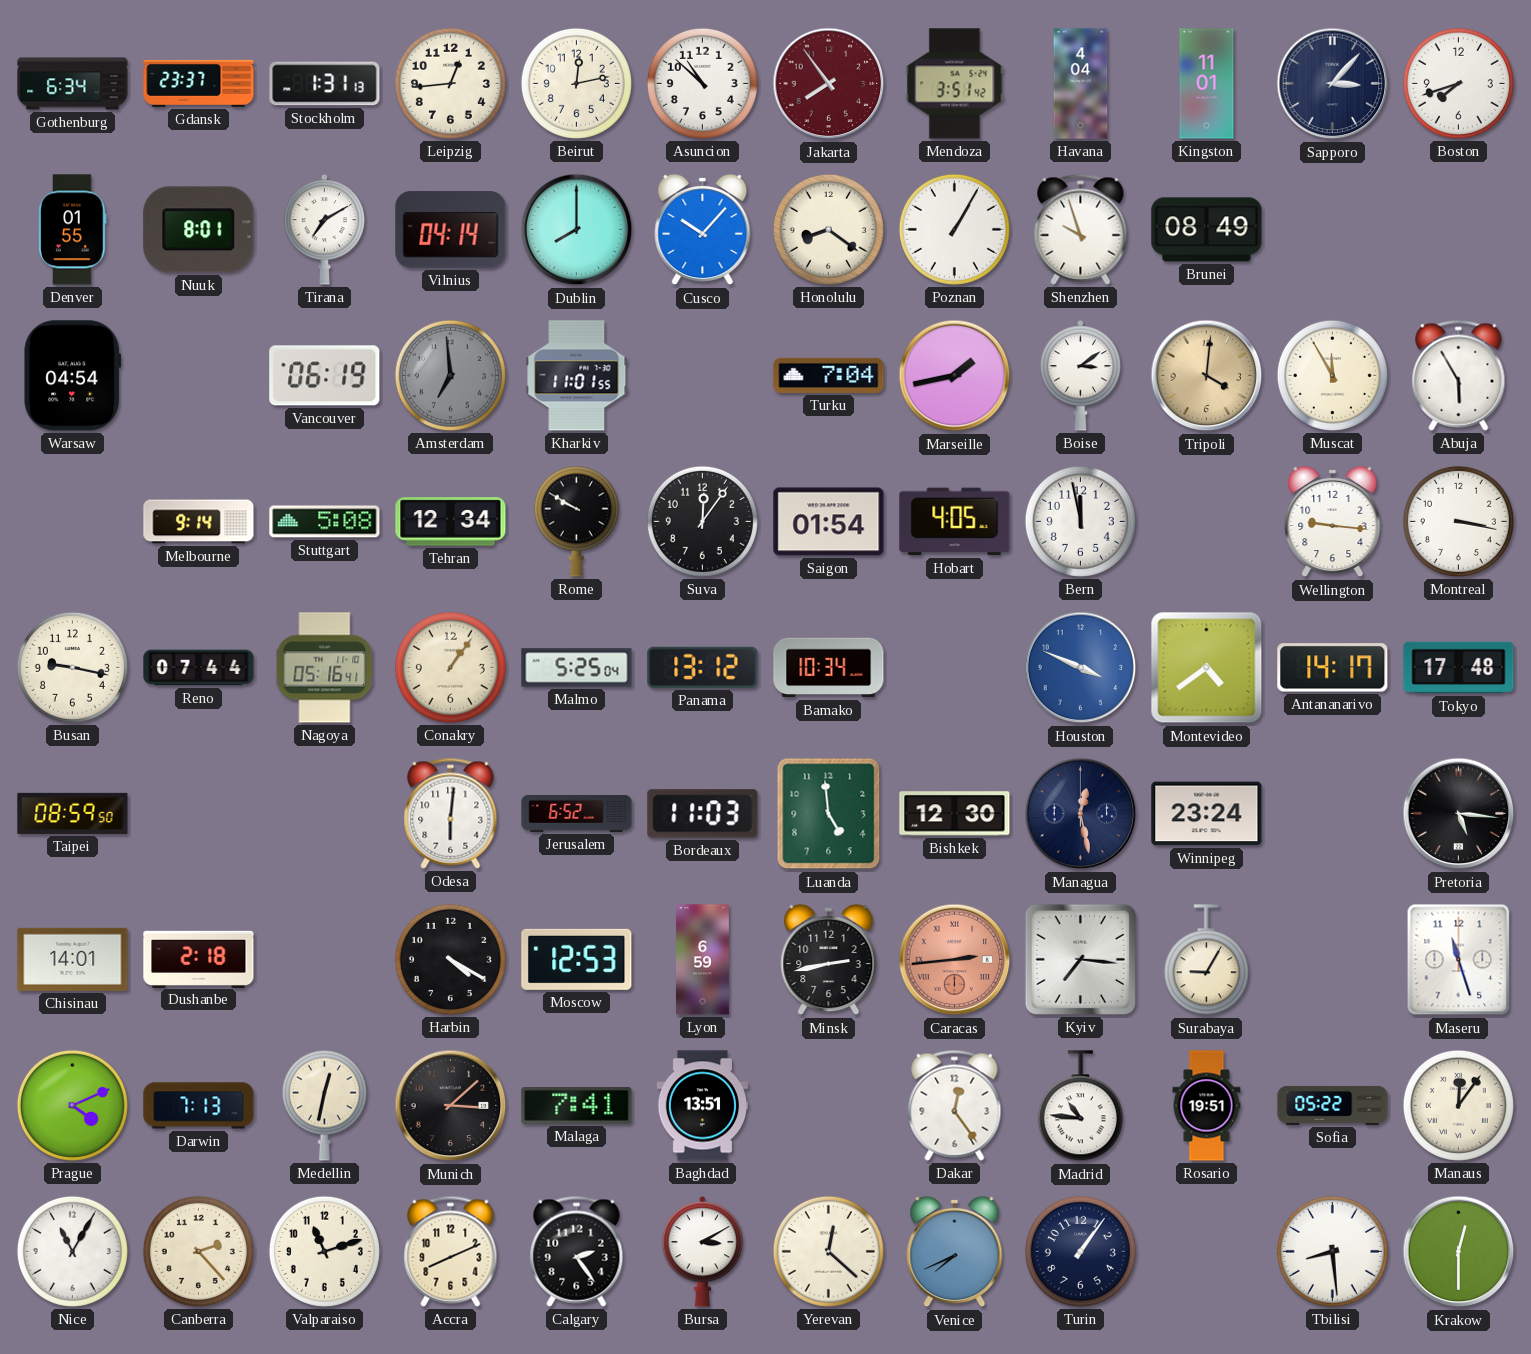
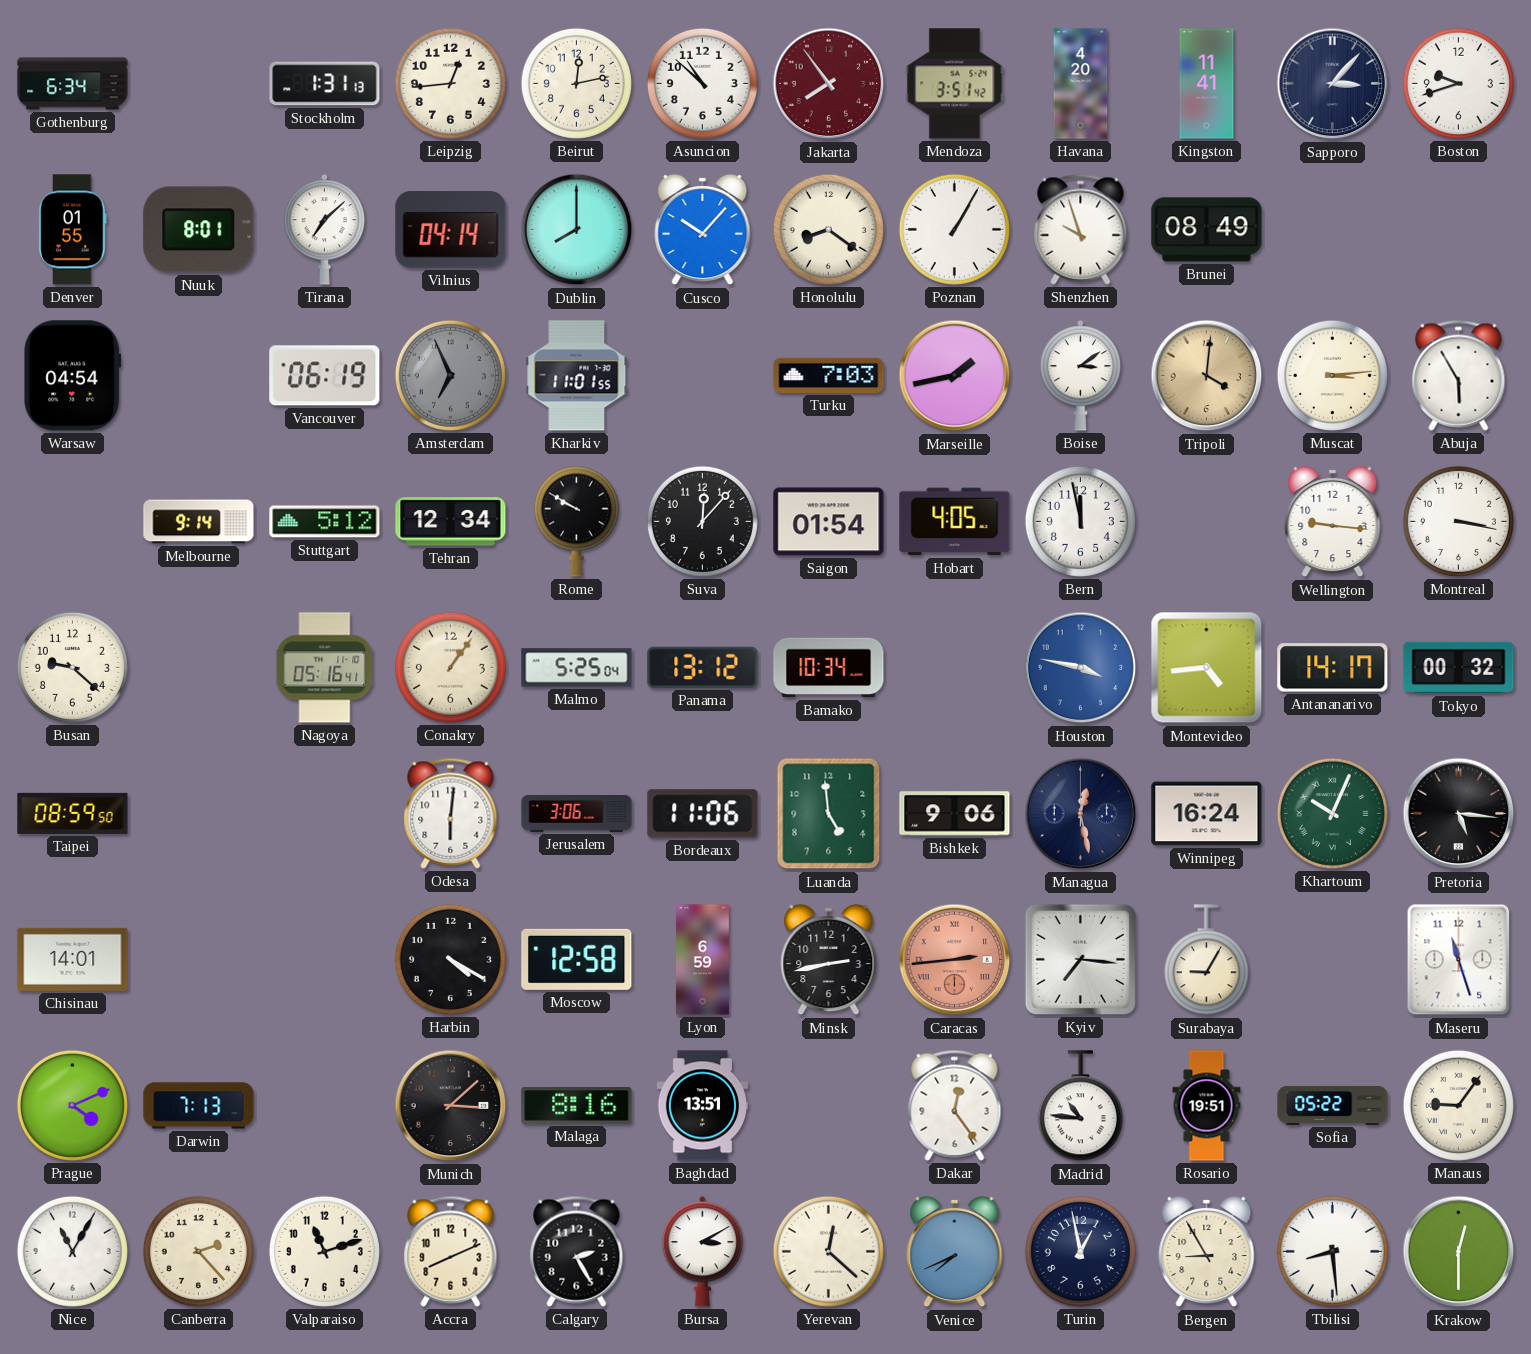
Gdansk: 23:37 -> none (199, 83)
Havana: 4:04 -> 4:20 (1081, 84)
Kingston: 11:01 -> 11:41 (1207, 84)
Boston: 7:42 -> 9:42 (1458, 83)
Tirana: 7:10 -> 7:08 (325, 230)
Amsterdam: 6:59 -> 6:56 (450, 375)
Turku: 7:04 -> 7:03 (829, 375)
Muscat: 11:55 -> 3:14 (1332, 375)
Stuttgart: 5:08 -> 5:12 (325, 522)
Suva: 12:06 -> 12:07 (702, 521)
Busan: 9:17 -> 9:22 (72, 667)
Reno: 07:44 -> none (199, 668)
Houston: 3:49 -> 3:47 (1081, 668)
Montevideo: 4:39 -> 4:44 (1207, 668)
Tokyo: 17:48 -> 00:32 (1459, 668)
Jerusalem: 6:52 -> 3:06 (577, 814)
Bordeaux: 11:03 -> 11:06 (703, 814)
Bishkek: 12:30 -> 9:06 (955, 814)
Winnipeg: 23:24 -> 16:24 (1207, 814)
Khartoum: none -> 10:04 (1332, 813)
Dushanbe: 2:18 -> none (199, 959)
Moscow: 12:53 -> 12:58 (577, 959)
Medellin: 12:32 -> none (324, 1105)
Malaga: 7:41 -> 8:16 (577, 1106)
Manaus: 12:06 -> 9:06 (1458, 1105)
Calgary: 2:24 -> 2:25 (577, 1251)
Turin: 1:06 -> 12:58 (1080, 1251)
Bergen: none -> 8:55 (1207, 1252)
